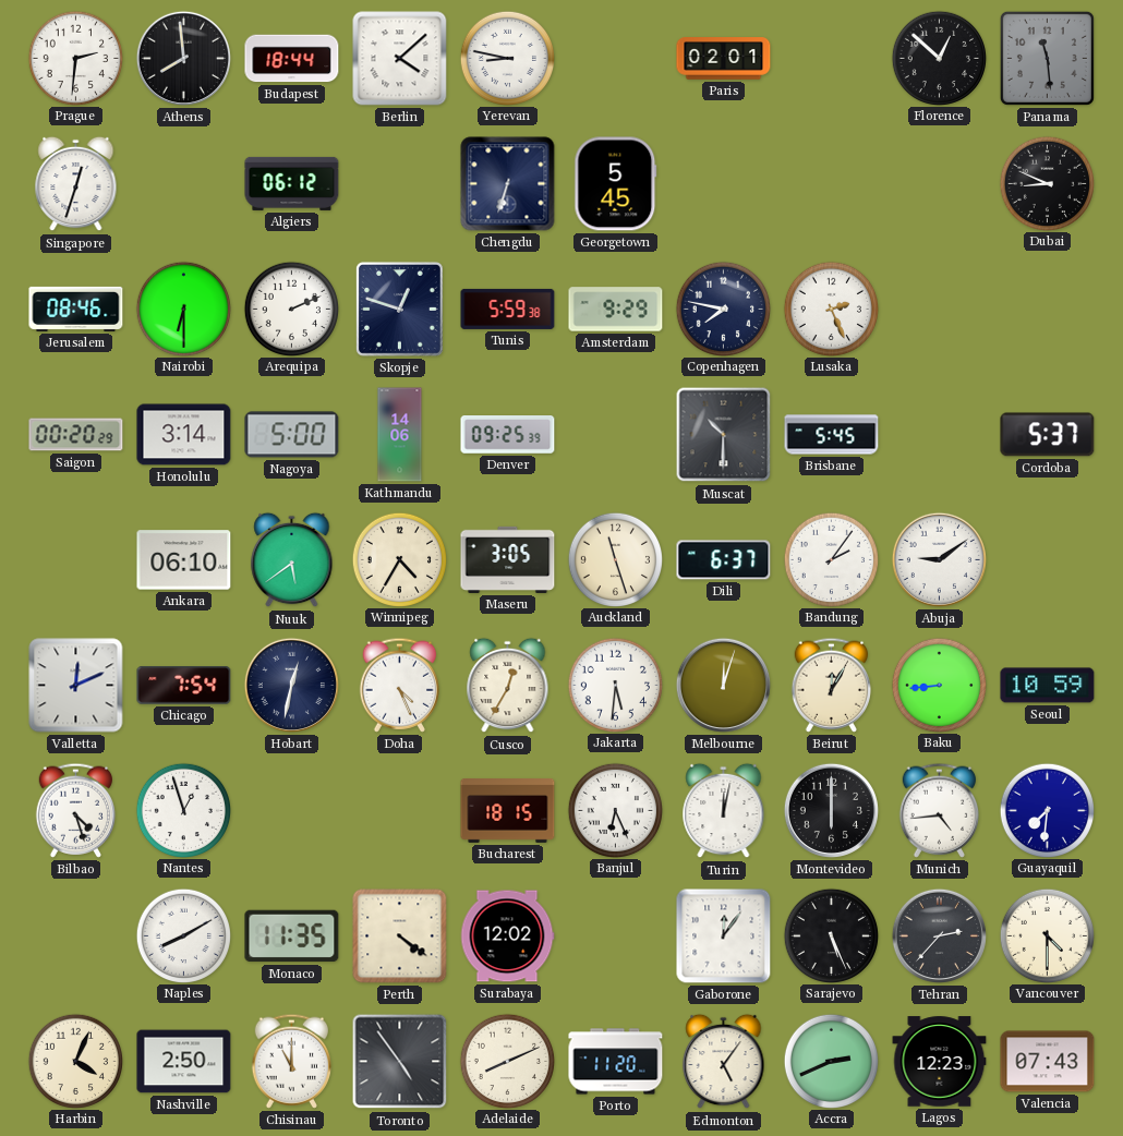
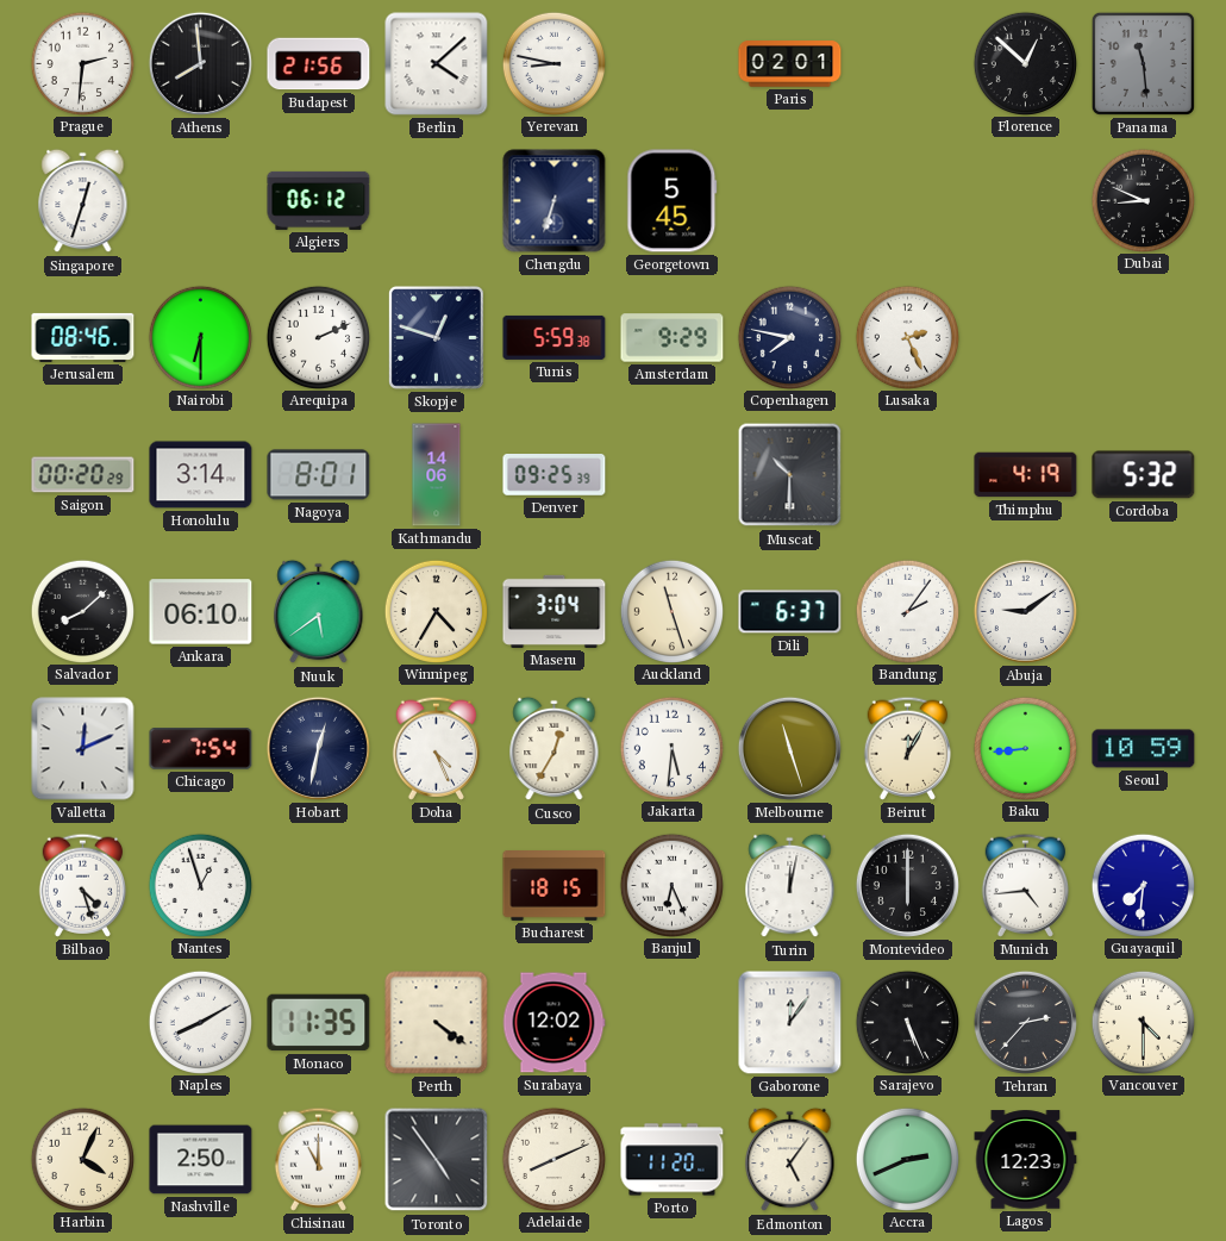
Budapest: 18:44 -> 21:56 (319, 64)
Nagoya: 5:00 -> 8:01 (319, 475)
Brisbane: 5:45 -> none (832, 435)
Thimphu: none -> 4:19 (1026, 475)
Cordoba: 5:37 -> 5:32 (1144, 475)
Salvador: none -> 8:08 (82, 611)
Maseru: 3:05 -> 3:04 (555, 611)
Melbourne: 12:03 -> 11:27 (789, 748)
Valencia: 07:43 -> none (1048, 1062)
